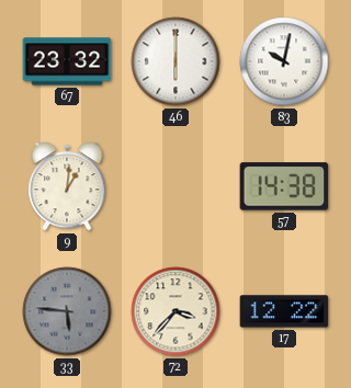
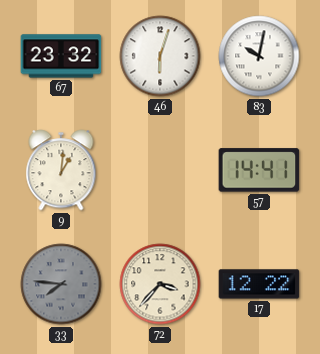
46: 6:00 -> 6:03 (160, 56)
57: 14:38 -> 14:41 (259, 170)
33: 5:46 -> 7:46 (61, 284)
